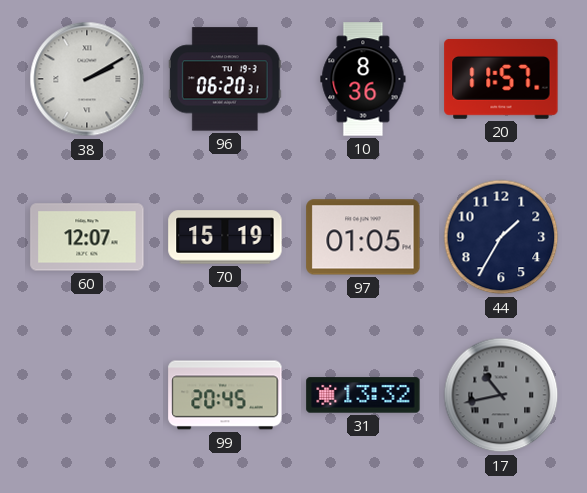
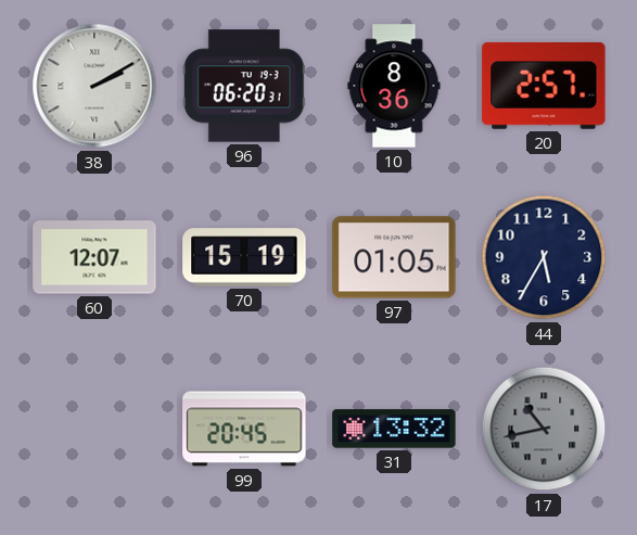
20: 11:57 -> 2:57 (544, 86)
44: 1:35 -> 5:35 (544, 257)
